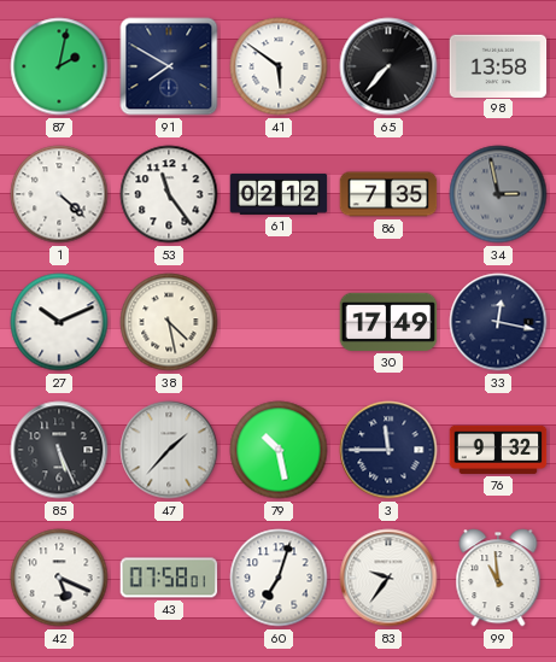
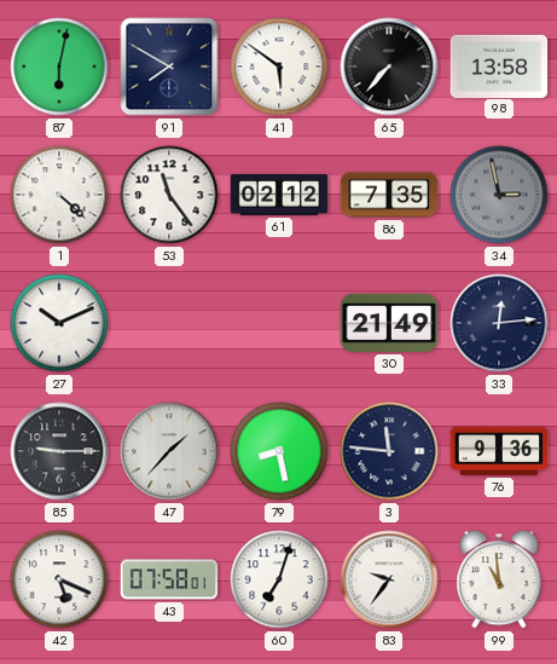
87: 2:02 -> 6:02 (59, 67)
38: 4:28 -> none (169, 322)
30: 17:49 -> 21:49 (389, 323)
33: 12:17 -> 12:14 (499, 323)
85: 5:26 -> 9:15 (59, 451)
79: 10:28 -> 8:28 (279, 451)
3: 11:45 -> 11:46 (389, 451)
76: 9:32 -> 9:36 (499, 451)
